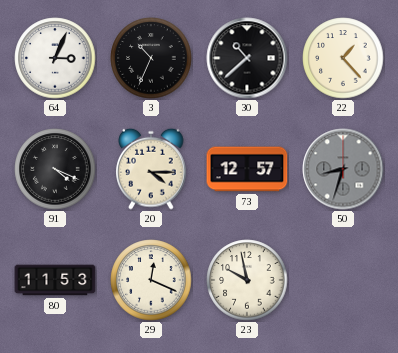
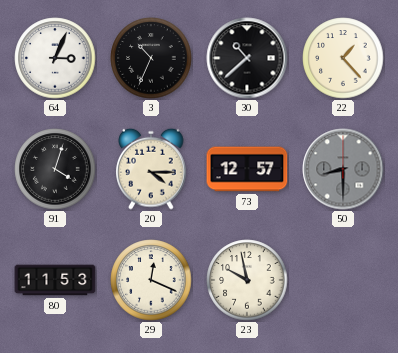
91: 4:19 -> 4:03 (55, 169)
50: 8:33 -> 8:30 (343, 169)
